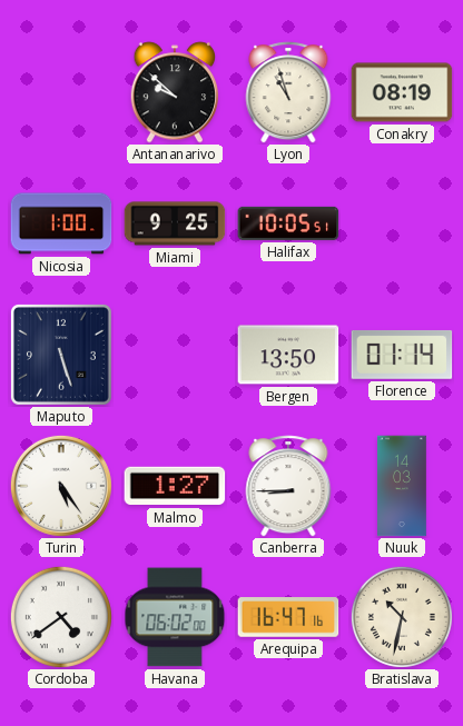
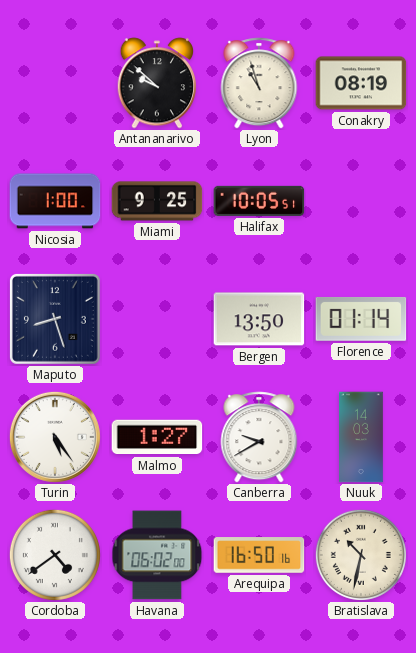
Maputo: 5:27 -> 8:27 (55, 319)
Canberra: 8:45 -> 9:40 (259, 437)
Arequipa: 16:47 -> 16:50 (259, 555)
